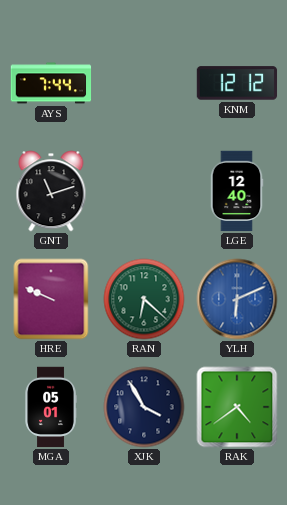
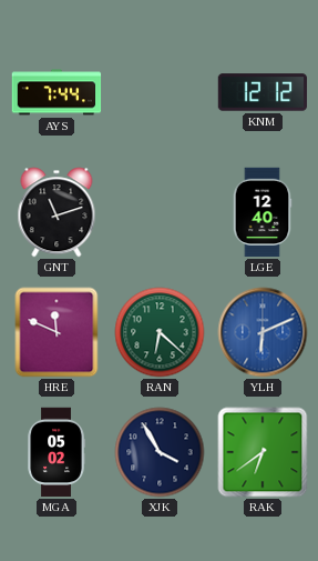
HRE: 9:49 -> 11:49 (57, 332)
MGA: 05:01 -> 05:02 (57, 452)
RAK: 4:39 -> 6:39 (263, 452)
